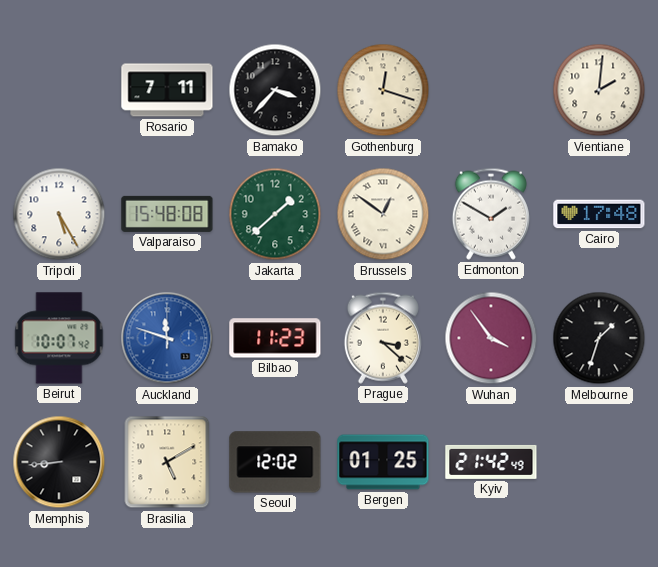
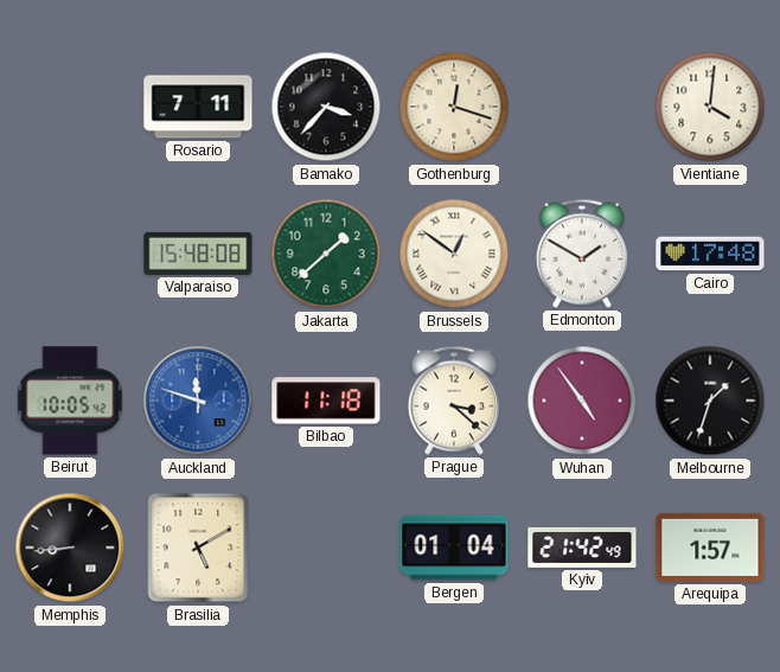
Vientiane: 2:01 -> 4:01 (710, 107)
Tripoli: 5:25 -> none (59, 214)
Beirut: 10:07 -> 10:05 (70, 401)
Bilbao: 11:23 -> 11:18 (326, 401)
Wuhan: 3:54 -> 4:54 (582, 401)
Seoul: 12:02 -> none (275, 462)
Bergen: 01:25 -> 01:04 (454, 548)
Arequipa: none -> 1:57 (710, 548)
